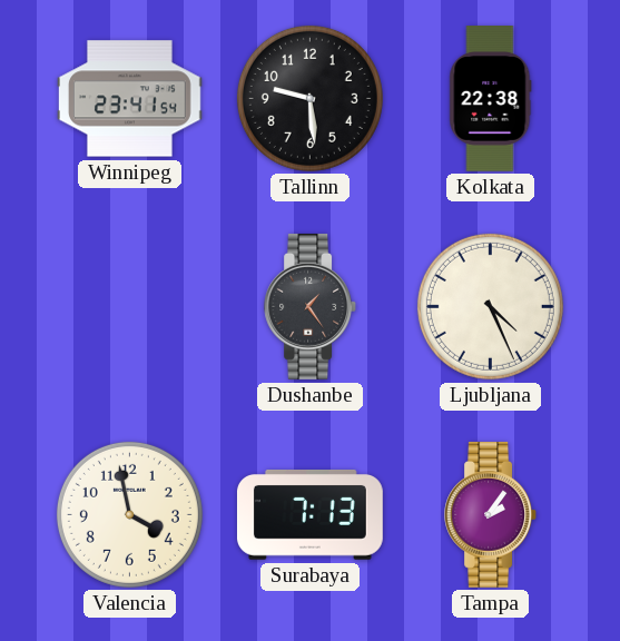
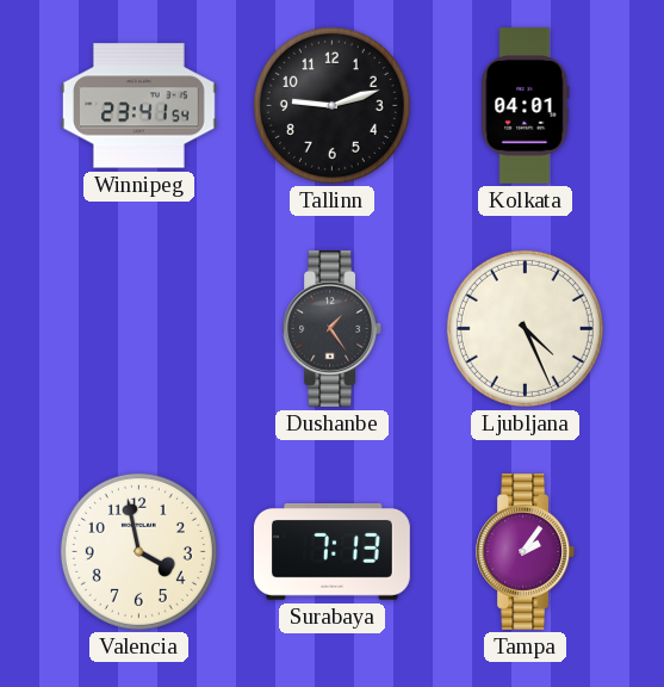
Tallinn: 9:29 -> 9:12 (331, 105)
Kolkata: 22:38 -> 04:01 (526, 106)
